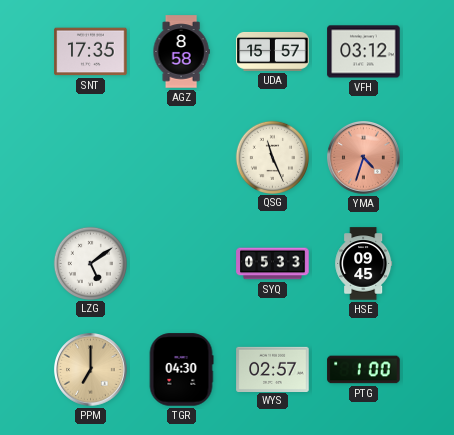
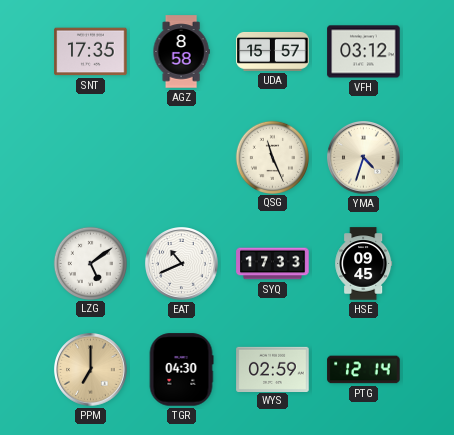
YMA dial: salmon -> cream (364, 158)
EAT: none -> 10:41 (182, 264)
SYQ: 05:33 -> 17:33 (273, 264)
WYS: 02:57 -> 02:59 (273, 369)
PTG: 1:00 -> 12:14 (364, 370)
